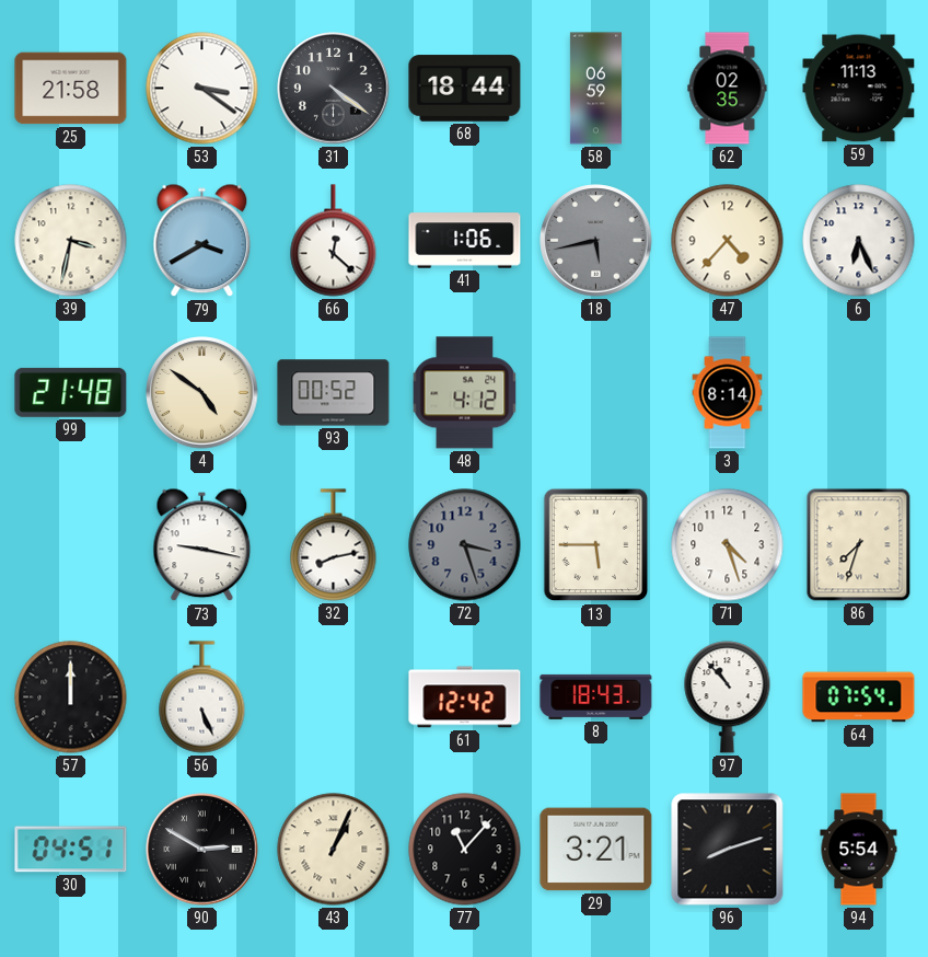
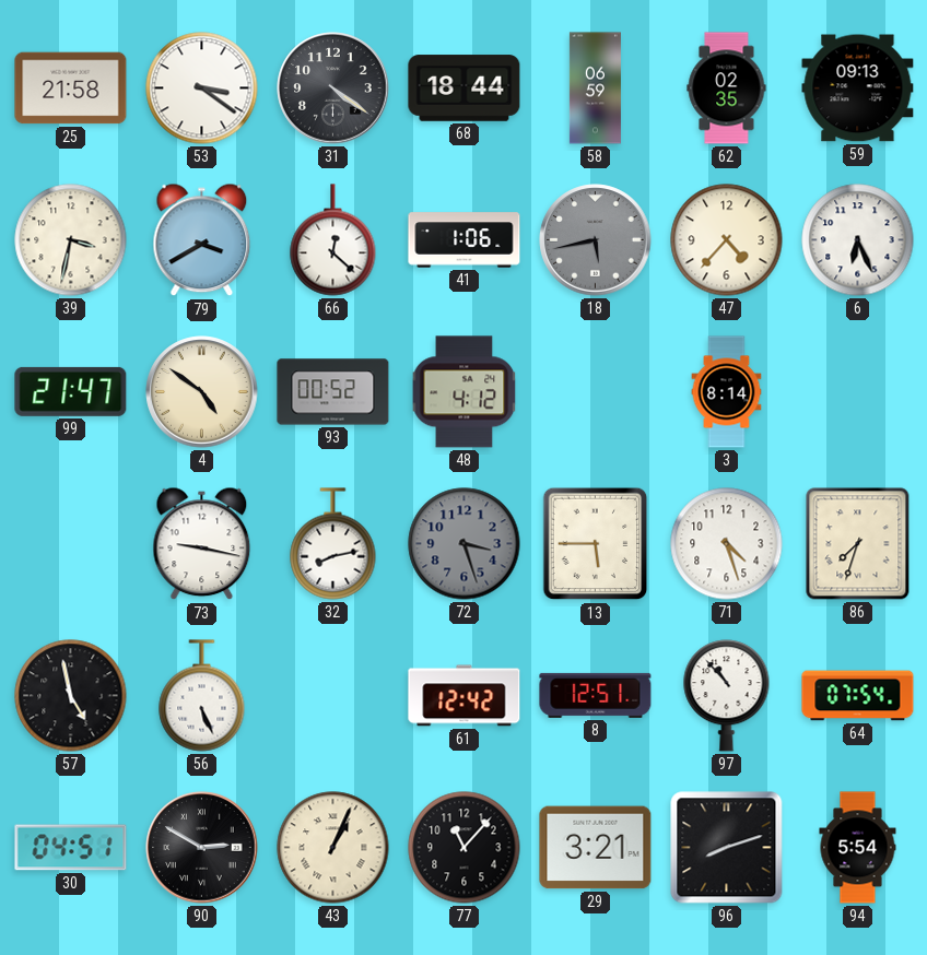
59: 11:13 -> 09:13 (858, 89)
99: 21:48 -> 21:47 (71, 391)
57: 12:00 -> 4:58 (71, 696)
8: 18:43 -> 12:51 (596, 695)
